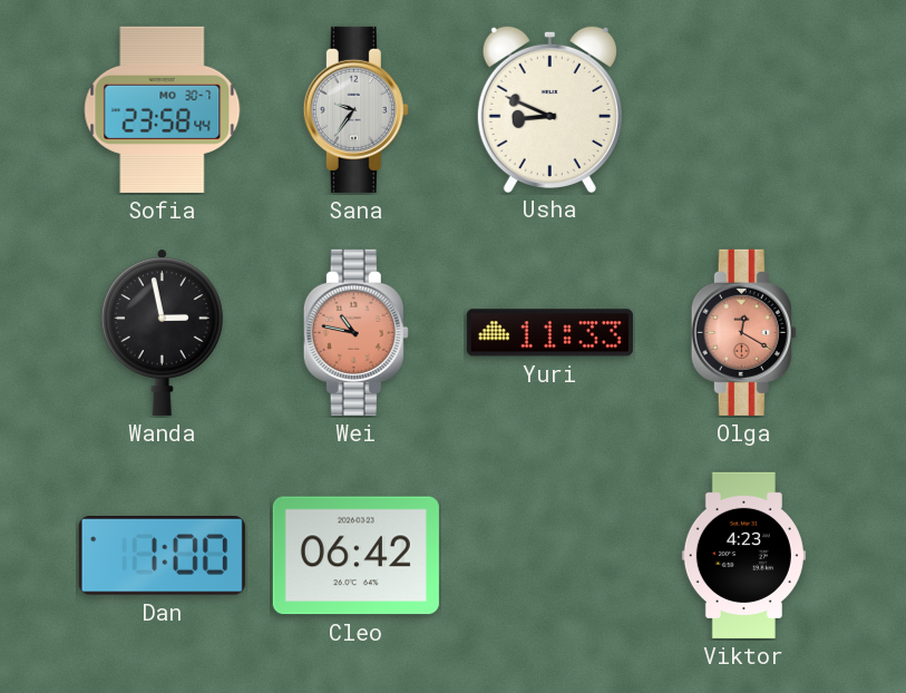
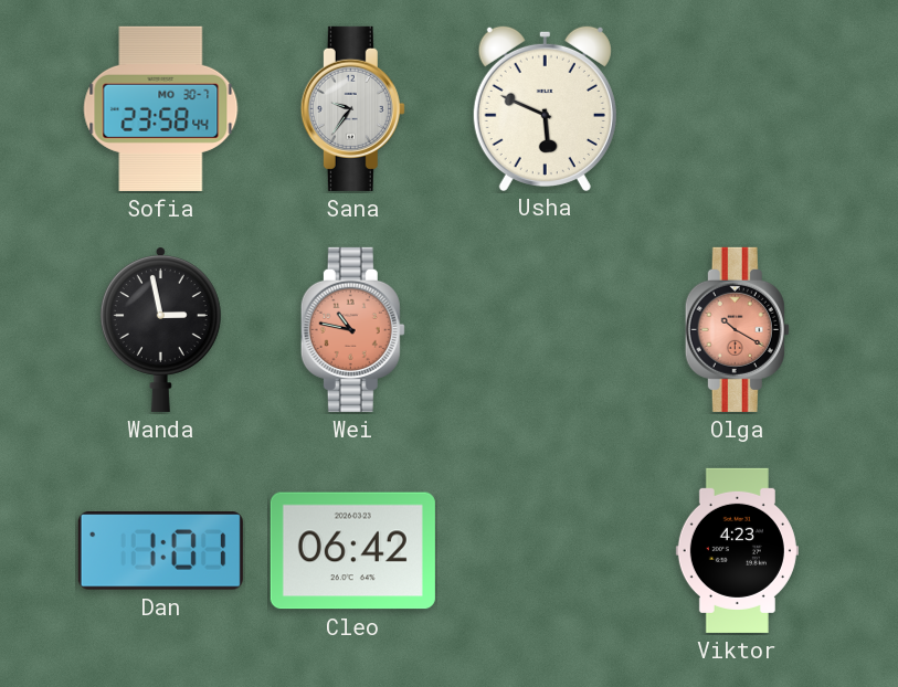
Usha: 8:49 -> 5:49 (545, 107)
Yuri: 11:33 -> none (549, 333)
Olga: 12:20 -> 10:20 (737, 329)
Dan: 1:00 -> 1:01 (160, 551)
